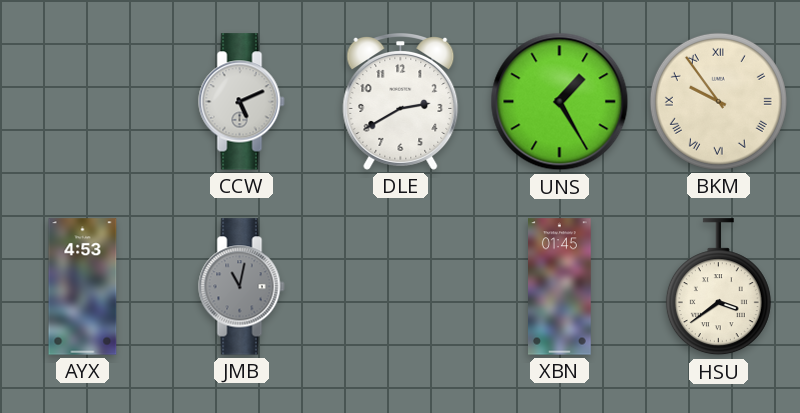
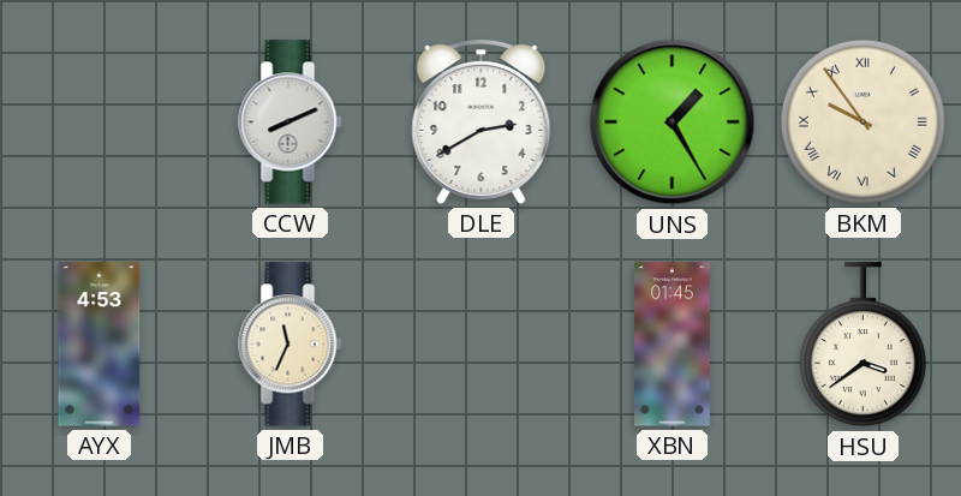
CCW: 5:11 -> 8:11 (291, 122)
JMB: 11:02 -> 11:34 (291, 345)
JMB dial: grey -> cream (291, 345)
